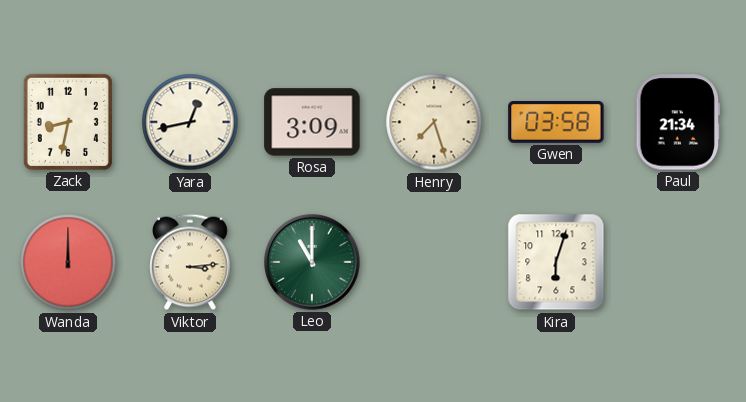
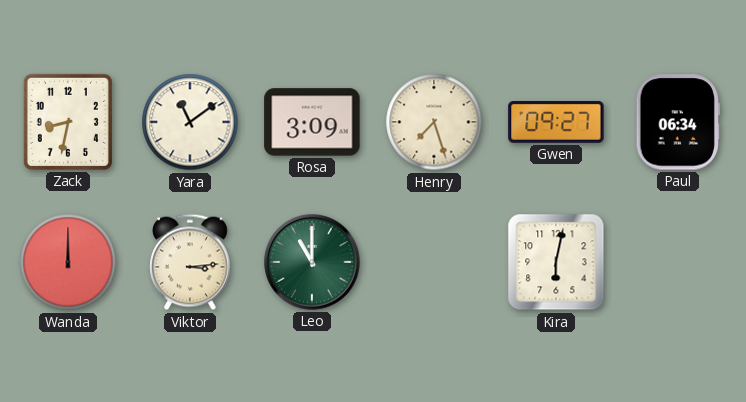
Yara: 12:43 -> 11:09 (190, 122)
Gwen: 03:58 -> 09:27 (556, 123)
Paul: 21:34 -> 06:34 (678, 122)
Kira: 6:03 -> 6:02 (556, 262)
